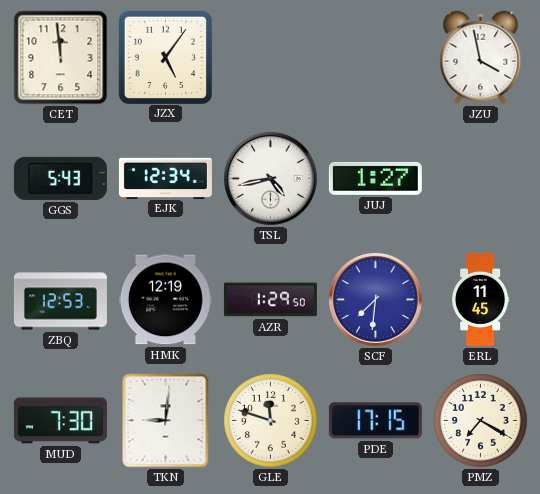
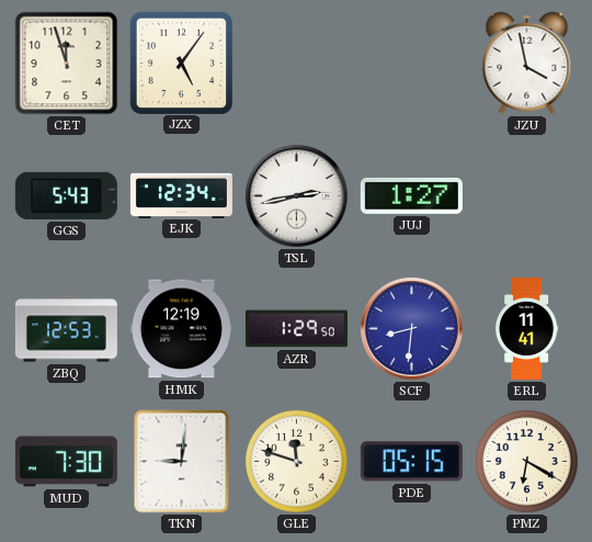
CET: 11:59 -> 11:57 (67, 64)
TSL: 4:43 -> 2:43 (296, 195)
SCF: 7:31 -> 8:31 (411, 328)
ERL: 11:45 -> 11:41 (527, 328)
PDE: 17:15 -> 05:15 (411, 462)
PMZ: 7:20 -> 6:20 (527, 462)
